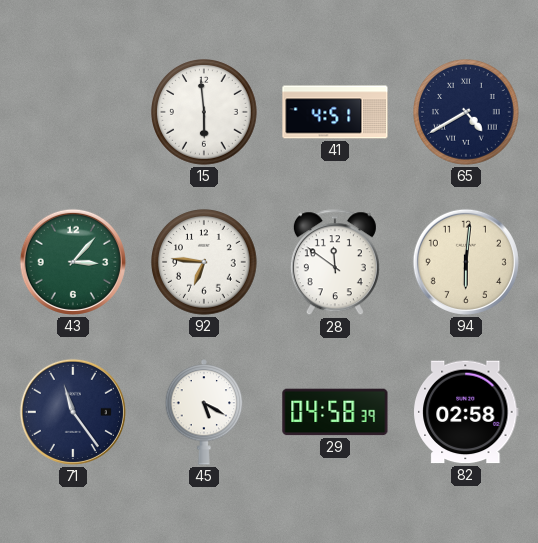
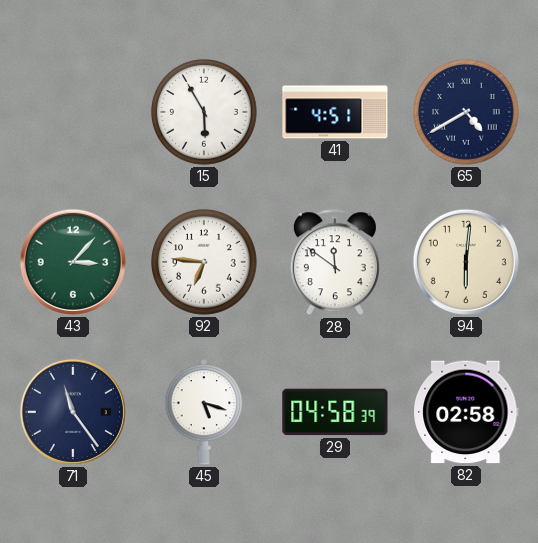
15: 5:59 -> 5:55 (205, 113)
45: 5:20 -> 5:18 (204, 412)
